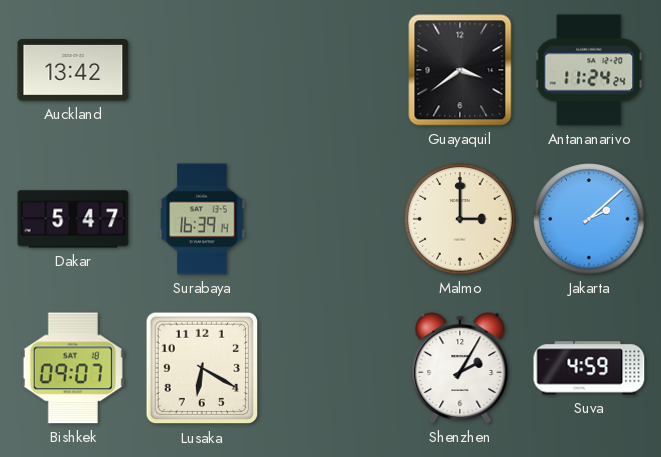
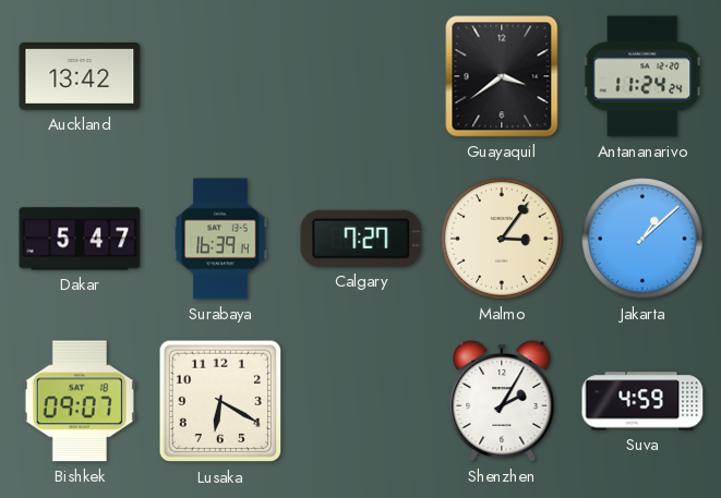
Calgary: none -> 7:27 (361, 239)
Malmo: 3:00 -> 3:06 (502, 239)
Jakarta: 2:08 -> 1:08 (642, 239)
